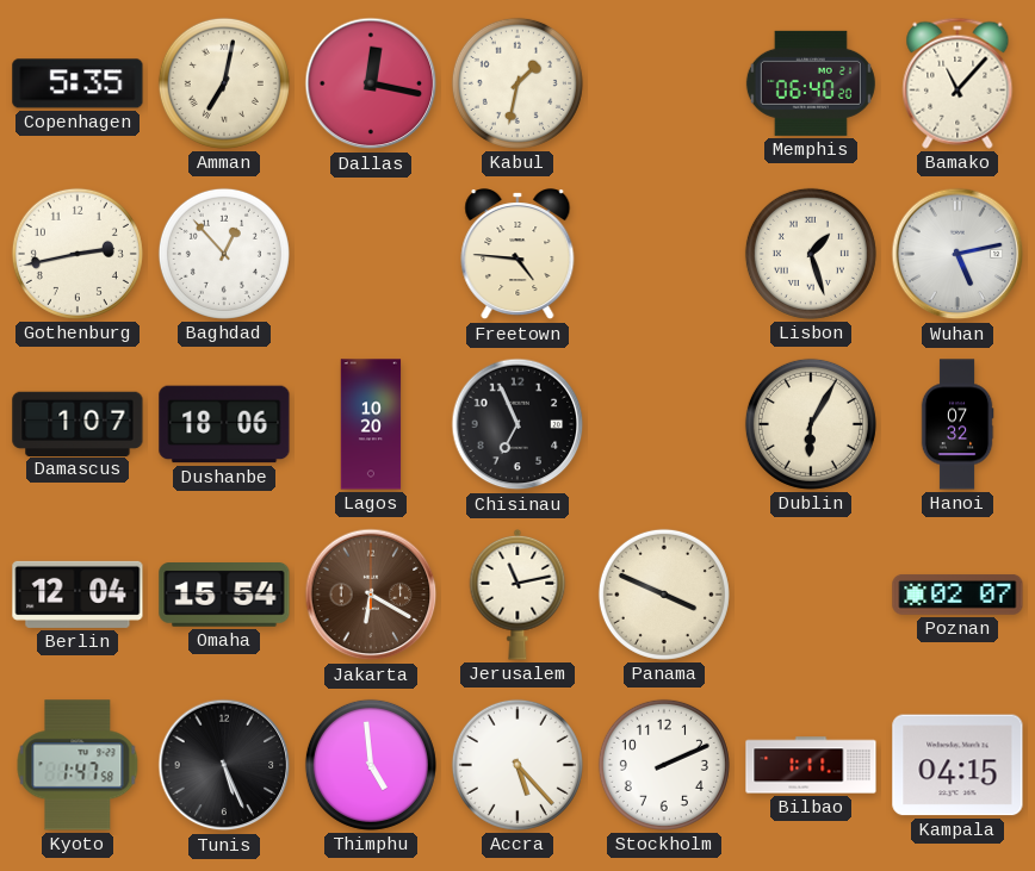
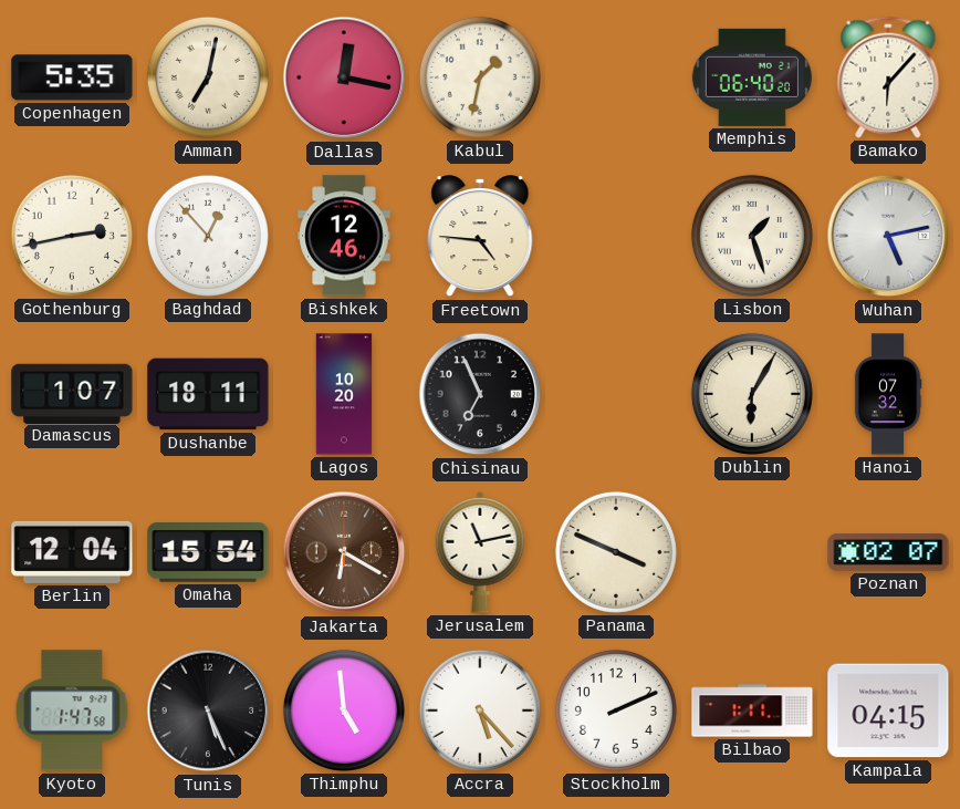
Bamako: 11:07 -> 6:07 (888, 77)
Bishkek: none -> 12:46 (344, 236)
Dushanbe: 18:06 -> 18:11 (208, 394)
